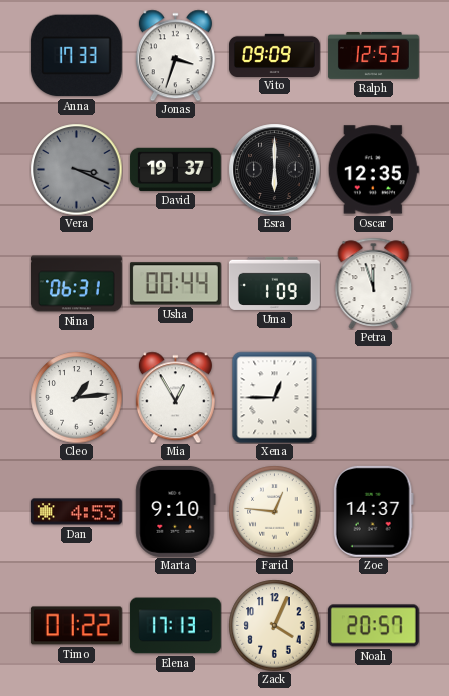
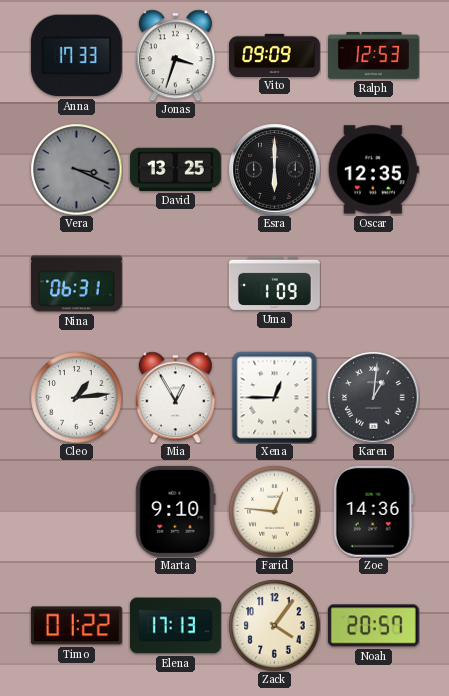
David: 19:37 -> 13:25 (175, 169)
Usha: 00:44 -> none (175, 284)
Petra: 11:57 -> none (374, 283)
Karen: none -> 1:01 (373, 397)
Dan: 4:53 -> none (76, 512)
Zoe: 14:37 -> 14:36 (373, 511)
Zack: 4:04 -> 4:06 (274, 625)
